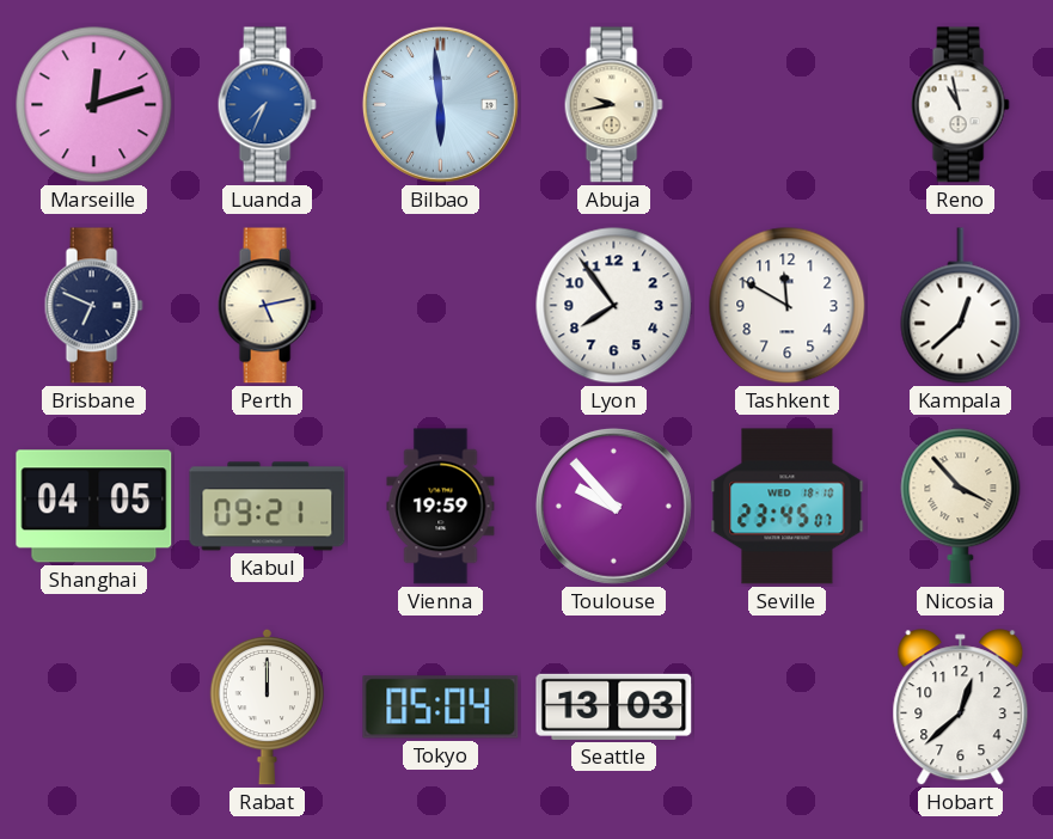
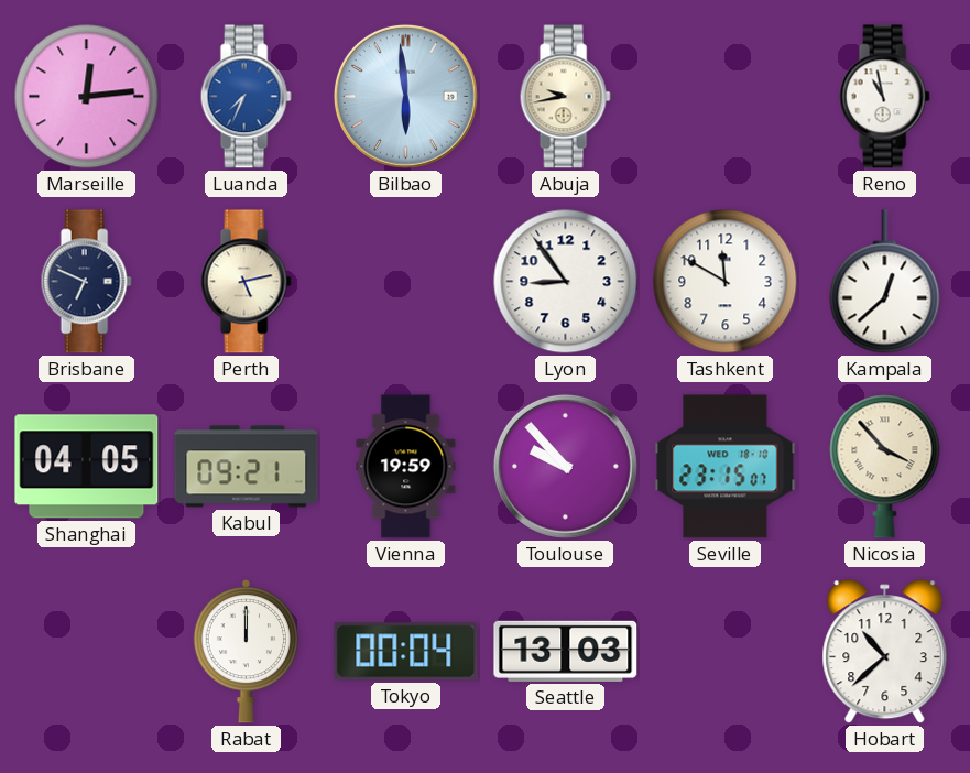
Marseille: 12:12 -> 12:14 (87, 97)
Lyon: 7:54 -> 8:54 (566, 282)
Seville: 23:45 -> 23:15 (726, 467)
Tokyo: 05:04 -> 00:04 (406, 652)
Hobart: 12:38 -> 10:38 (885, 652)
